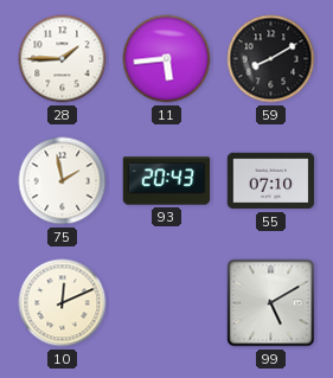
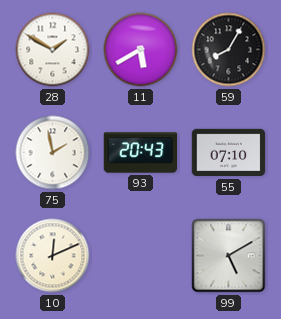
28: 1:45 -> 1:50 (53, 50)
11: 5:44 -> 5:40 (141, 50)
59: 8:10 -> 8:05 (229, 50)
